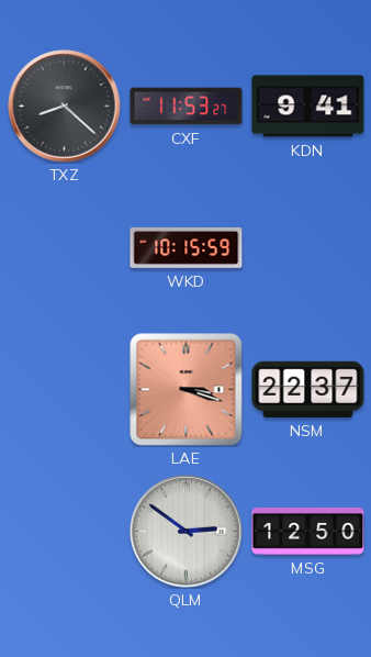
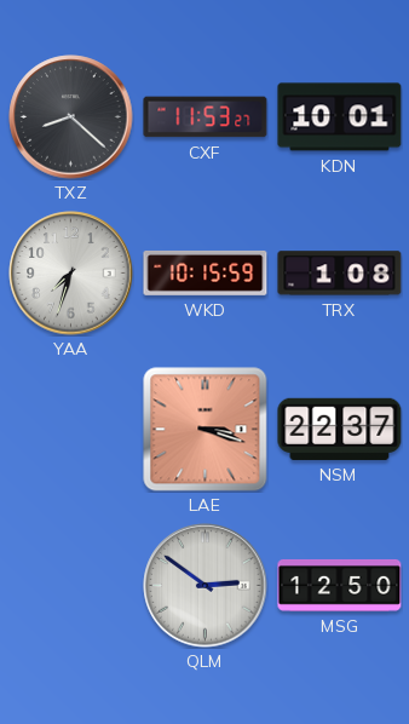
KDN: 9:41 -> 10:01 (340, 117)
YAA: none -> 7:33 (71, 274)
TRX: none -> 1:08 (340, 274)
